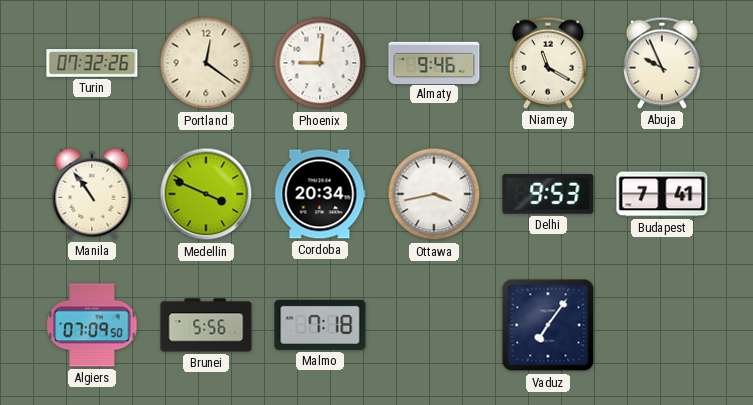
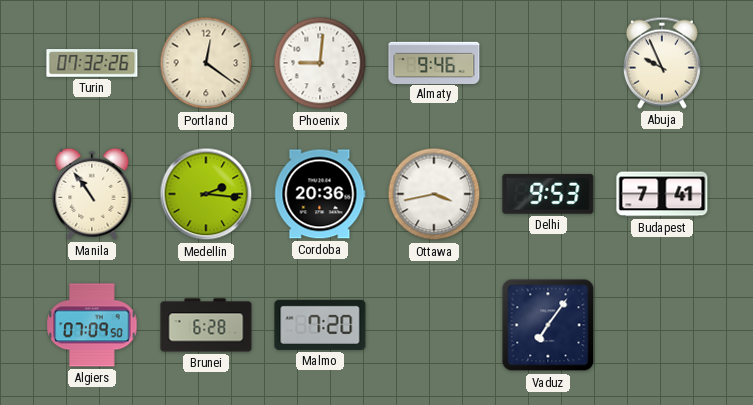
Niamey: 11:20 -> none (548, 63)
Medellin: 3:49 -> 2:16 (206, 194)
Cordoba: 20:34 -> 20:36 (320, 194)
Brunei: 5:56 -> 6:28 (206, 325)
Malmo: 7:18 -> 7:20 (320, 325)
